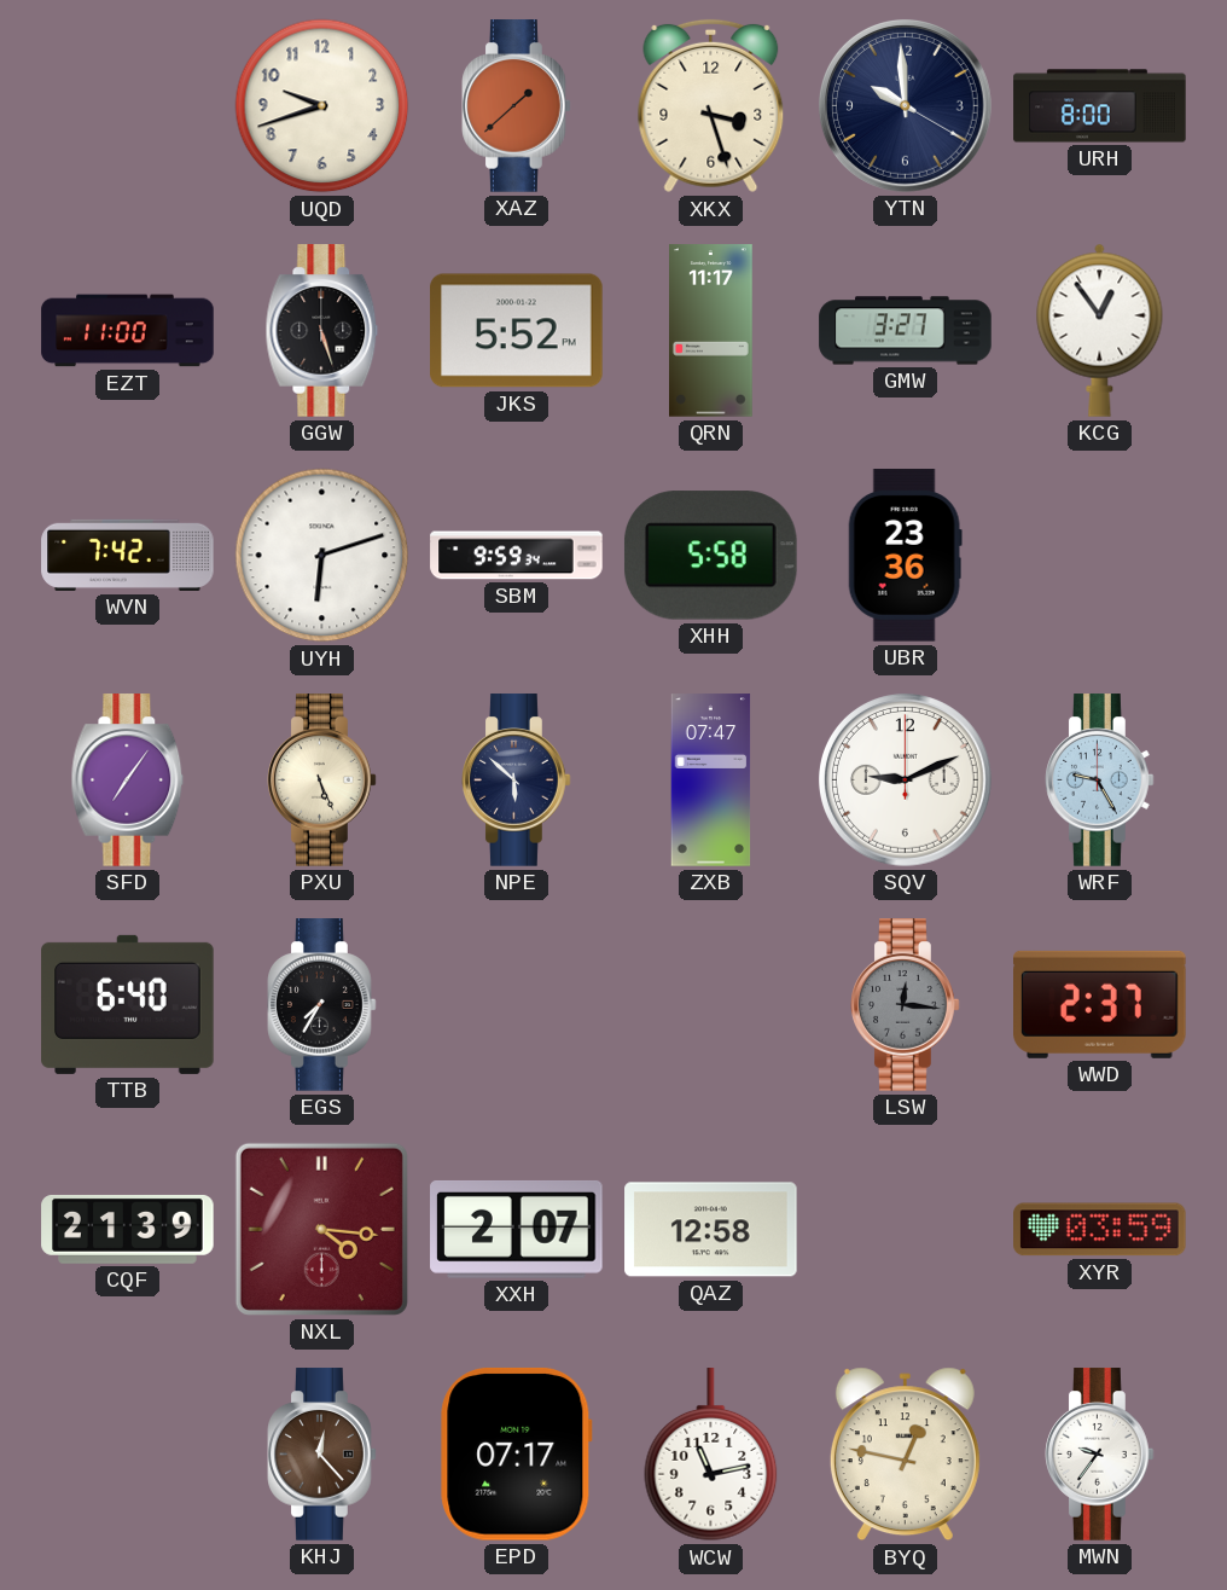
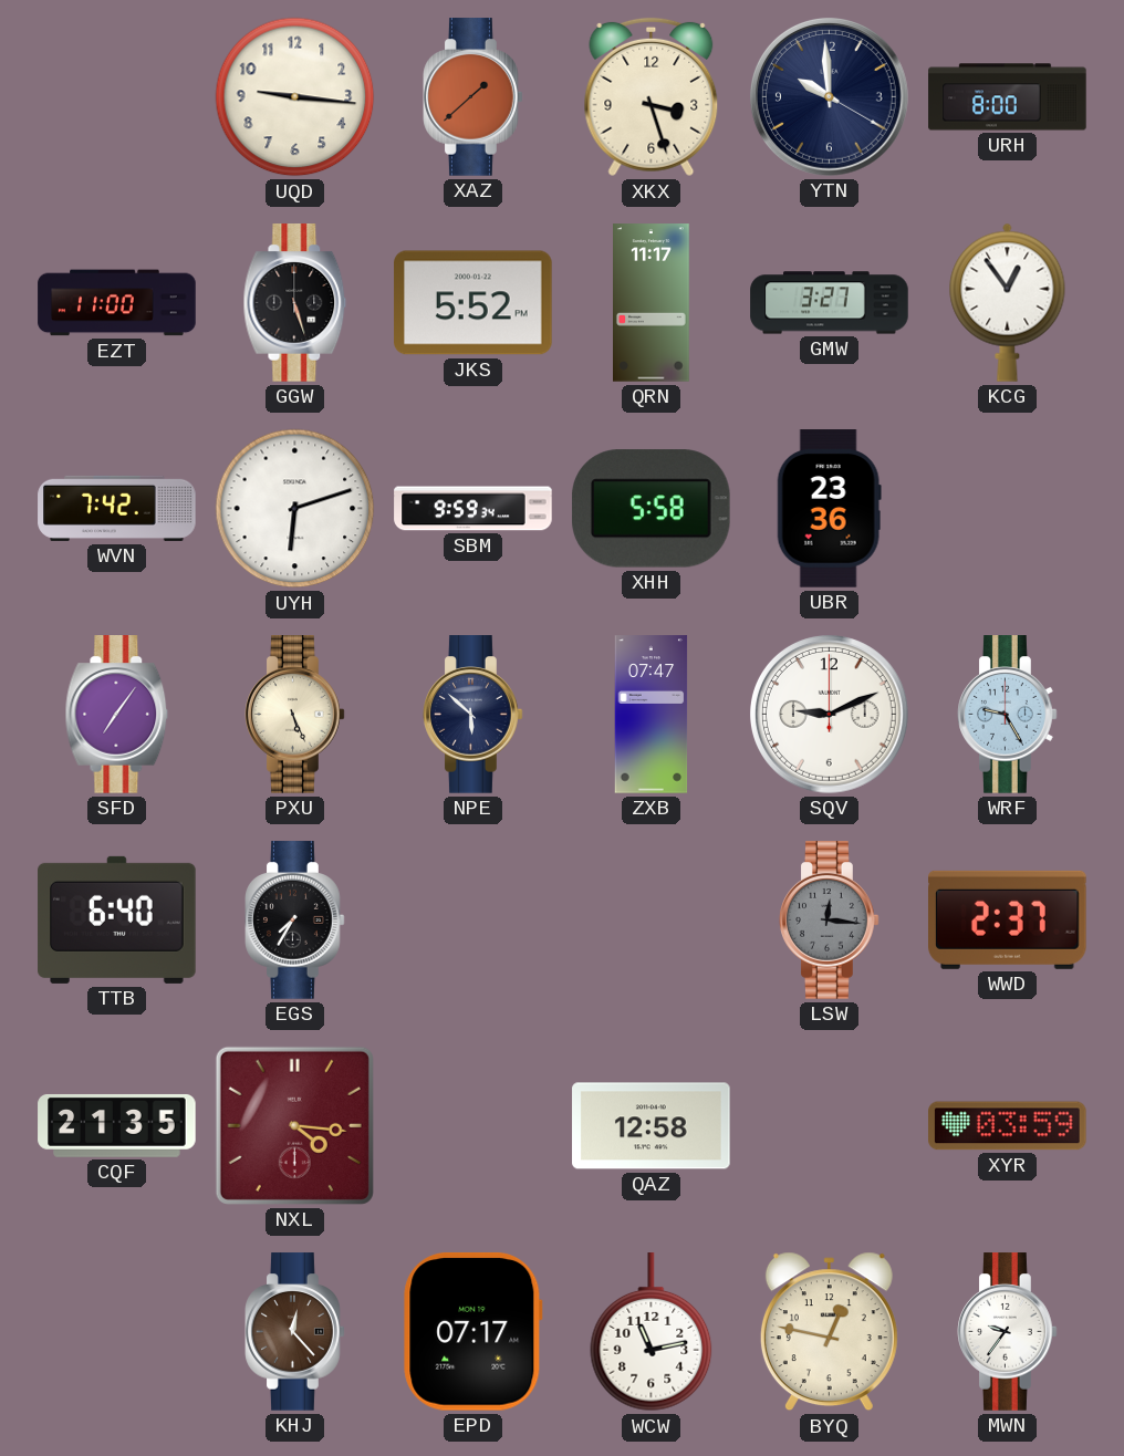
UQD: 9:42 -> 9:16 (295, 97)
CQF: 21:39 -> 21:35 (117, 1125)
XXH: 2:07 -> none (517, 1229)
